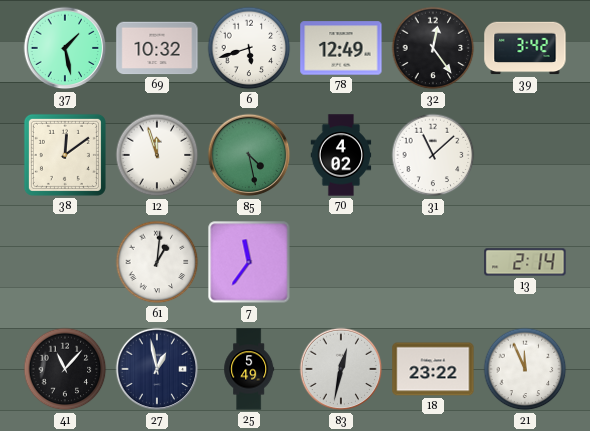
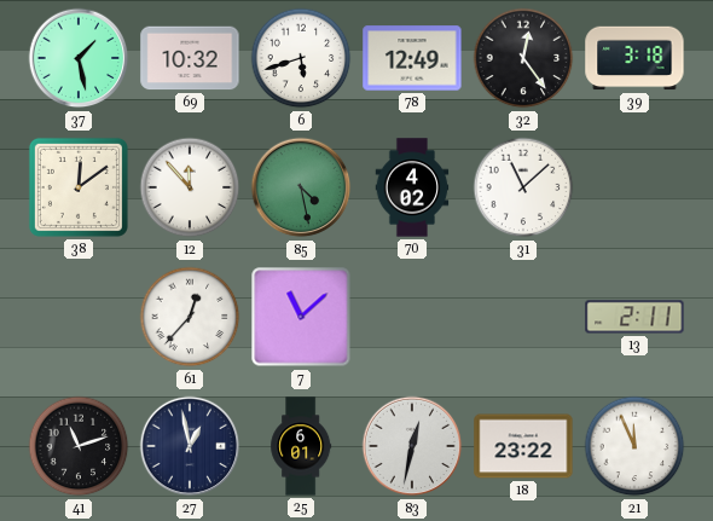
39: 3:42 -> 3:18 (634, 58)
12: 11:57 -> 11:53 (190, 187)
61: 1:01 -> 12:37 (190, 317)
7: 11:36 -> 11:08 (301, 317)
13: 2:14 -> 2:11 (634, 317)
41: 11:07 -> 11:12 (79, 446)
25: 5:49 -> 6:01 (301, 446)
